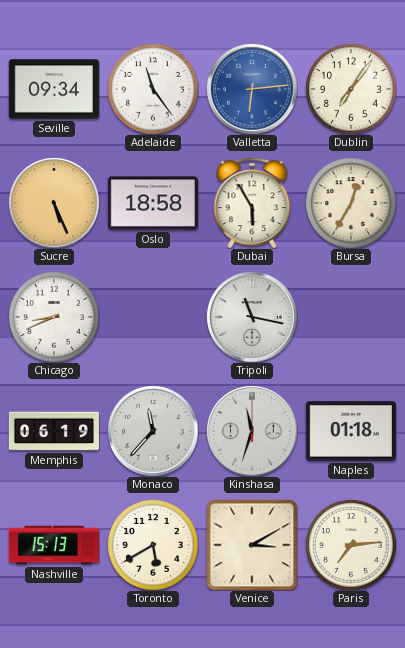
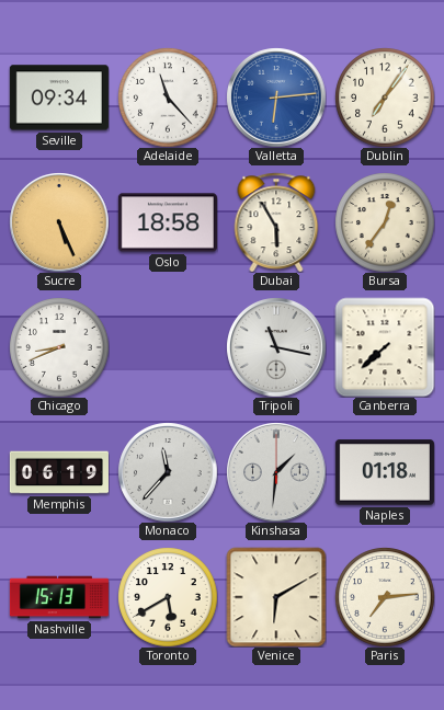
Adelaide: 11:24 -> 11:23 (168, 98)
Bursa: 12:35 -> 12:36 (385, 222)
Canberra: none -> 7:38 (385, 347)
Kinshasa: 11:33 -> 1:31 (276, 472)
Venice: 3:10 -> 6:10 (276, 597)
